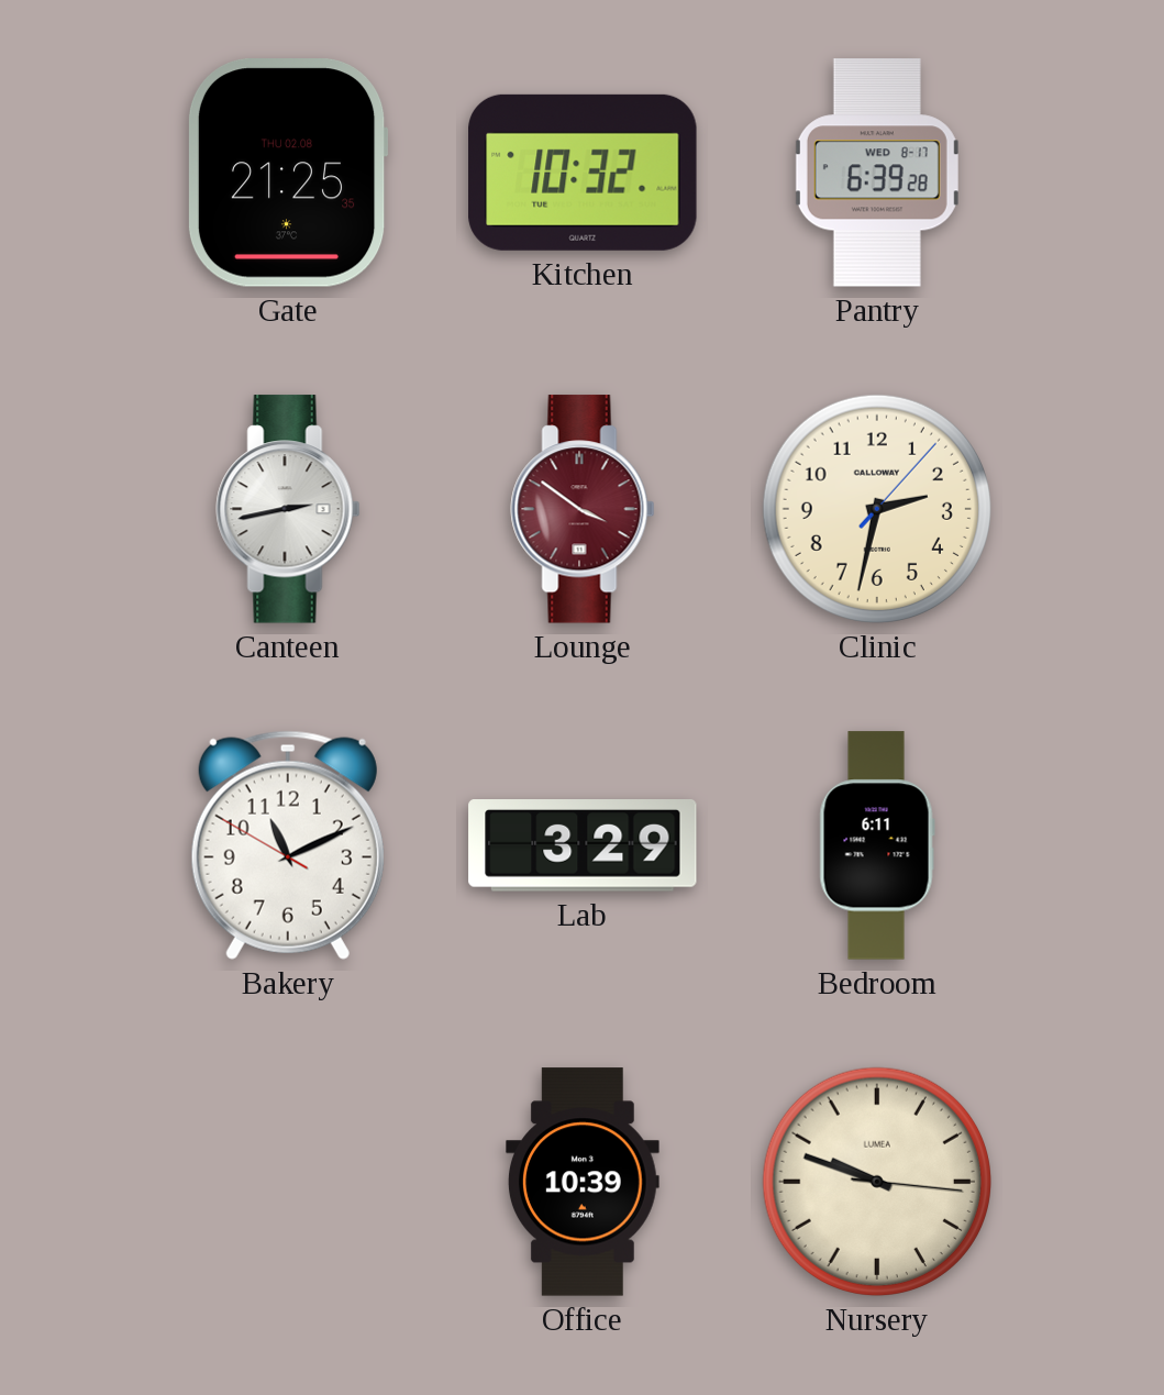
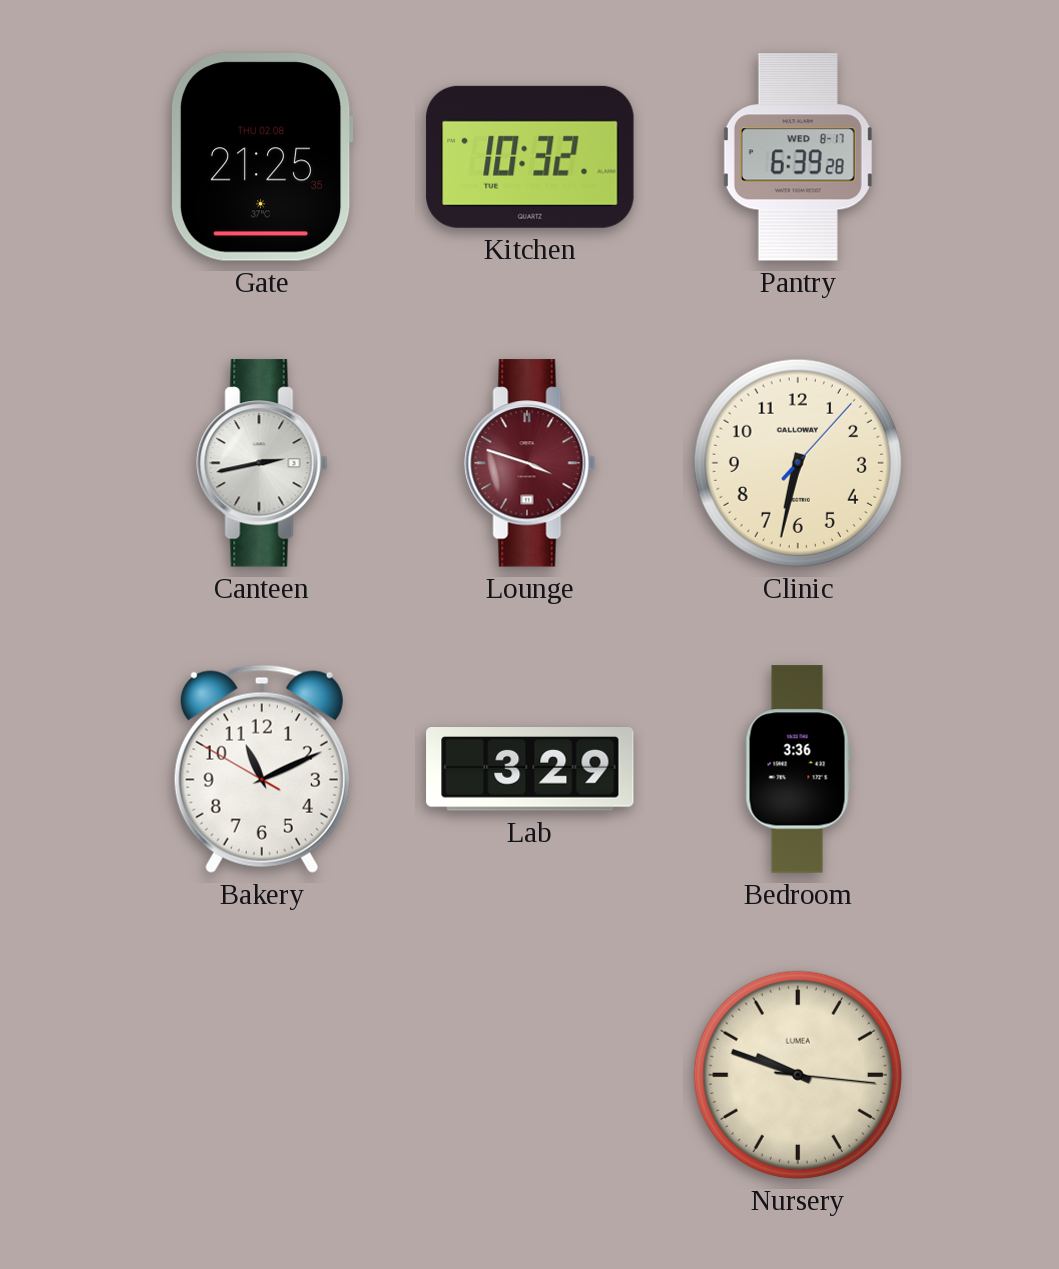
Lounge: 3:51 -> 3:48 (530, 463)
Clinic: 2:32 -> 6:32 (798, 463)
Bedroom: 6:11 -> 3:36 (798, 769)
Office: 10:39 -> none (584, 1182)
